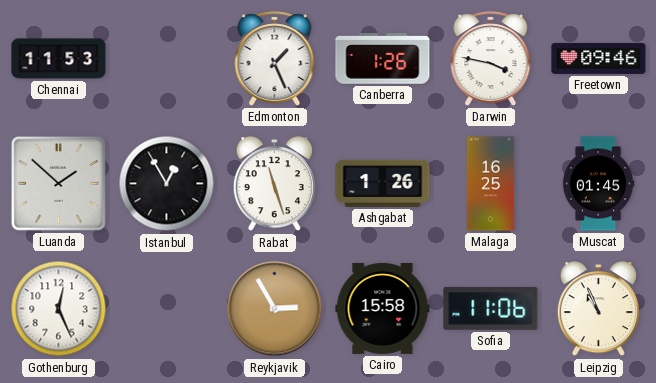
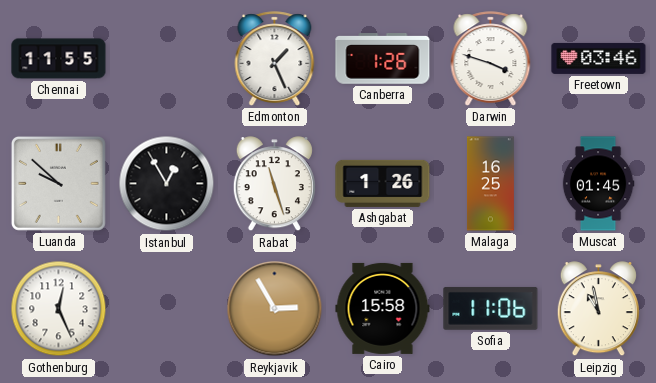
Chennai: 11:53 -> 11:55 (59, 59)
Darwin: 3:47 -> 3:48 (491, 59)
Freetown: 09:46 -> 03:46 (599, 58)
Luanda: 1:52 -> 9:52 (58, 183)
Leipzig: 10:56 -> 10:58 (598, 309)
